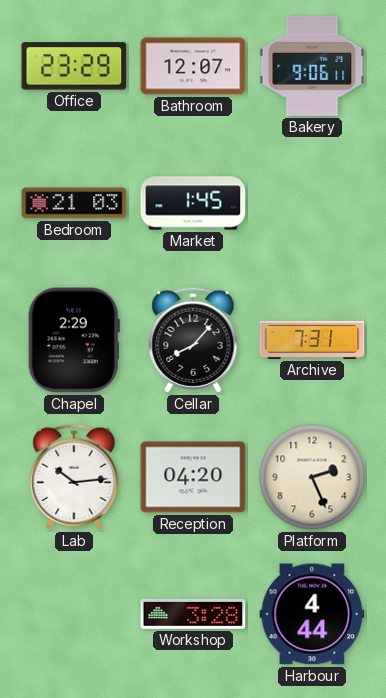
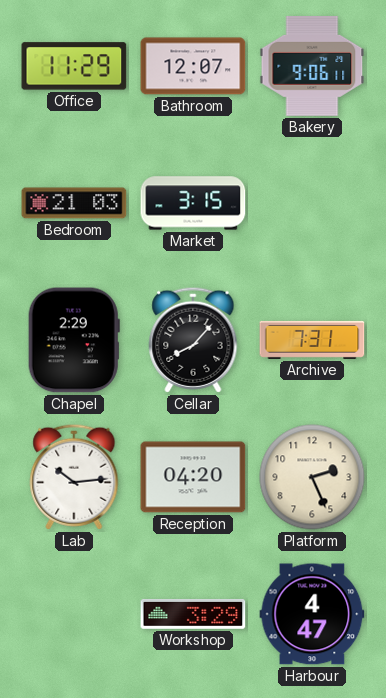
Office: 23:29 -> 11:29 (74, 66)
Market: 1:45 -> 3:15 (193, 203)
Workshop: 3:28 -> 3:29 (193, 614)
Harbour: 4:44 -> 4:47 (312, 614)
